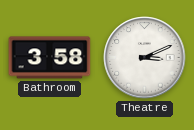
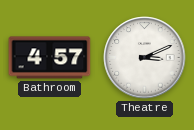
Bathroom: 3:58 -> 4:57 (50, 58)
